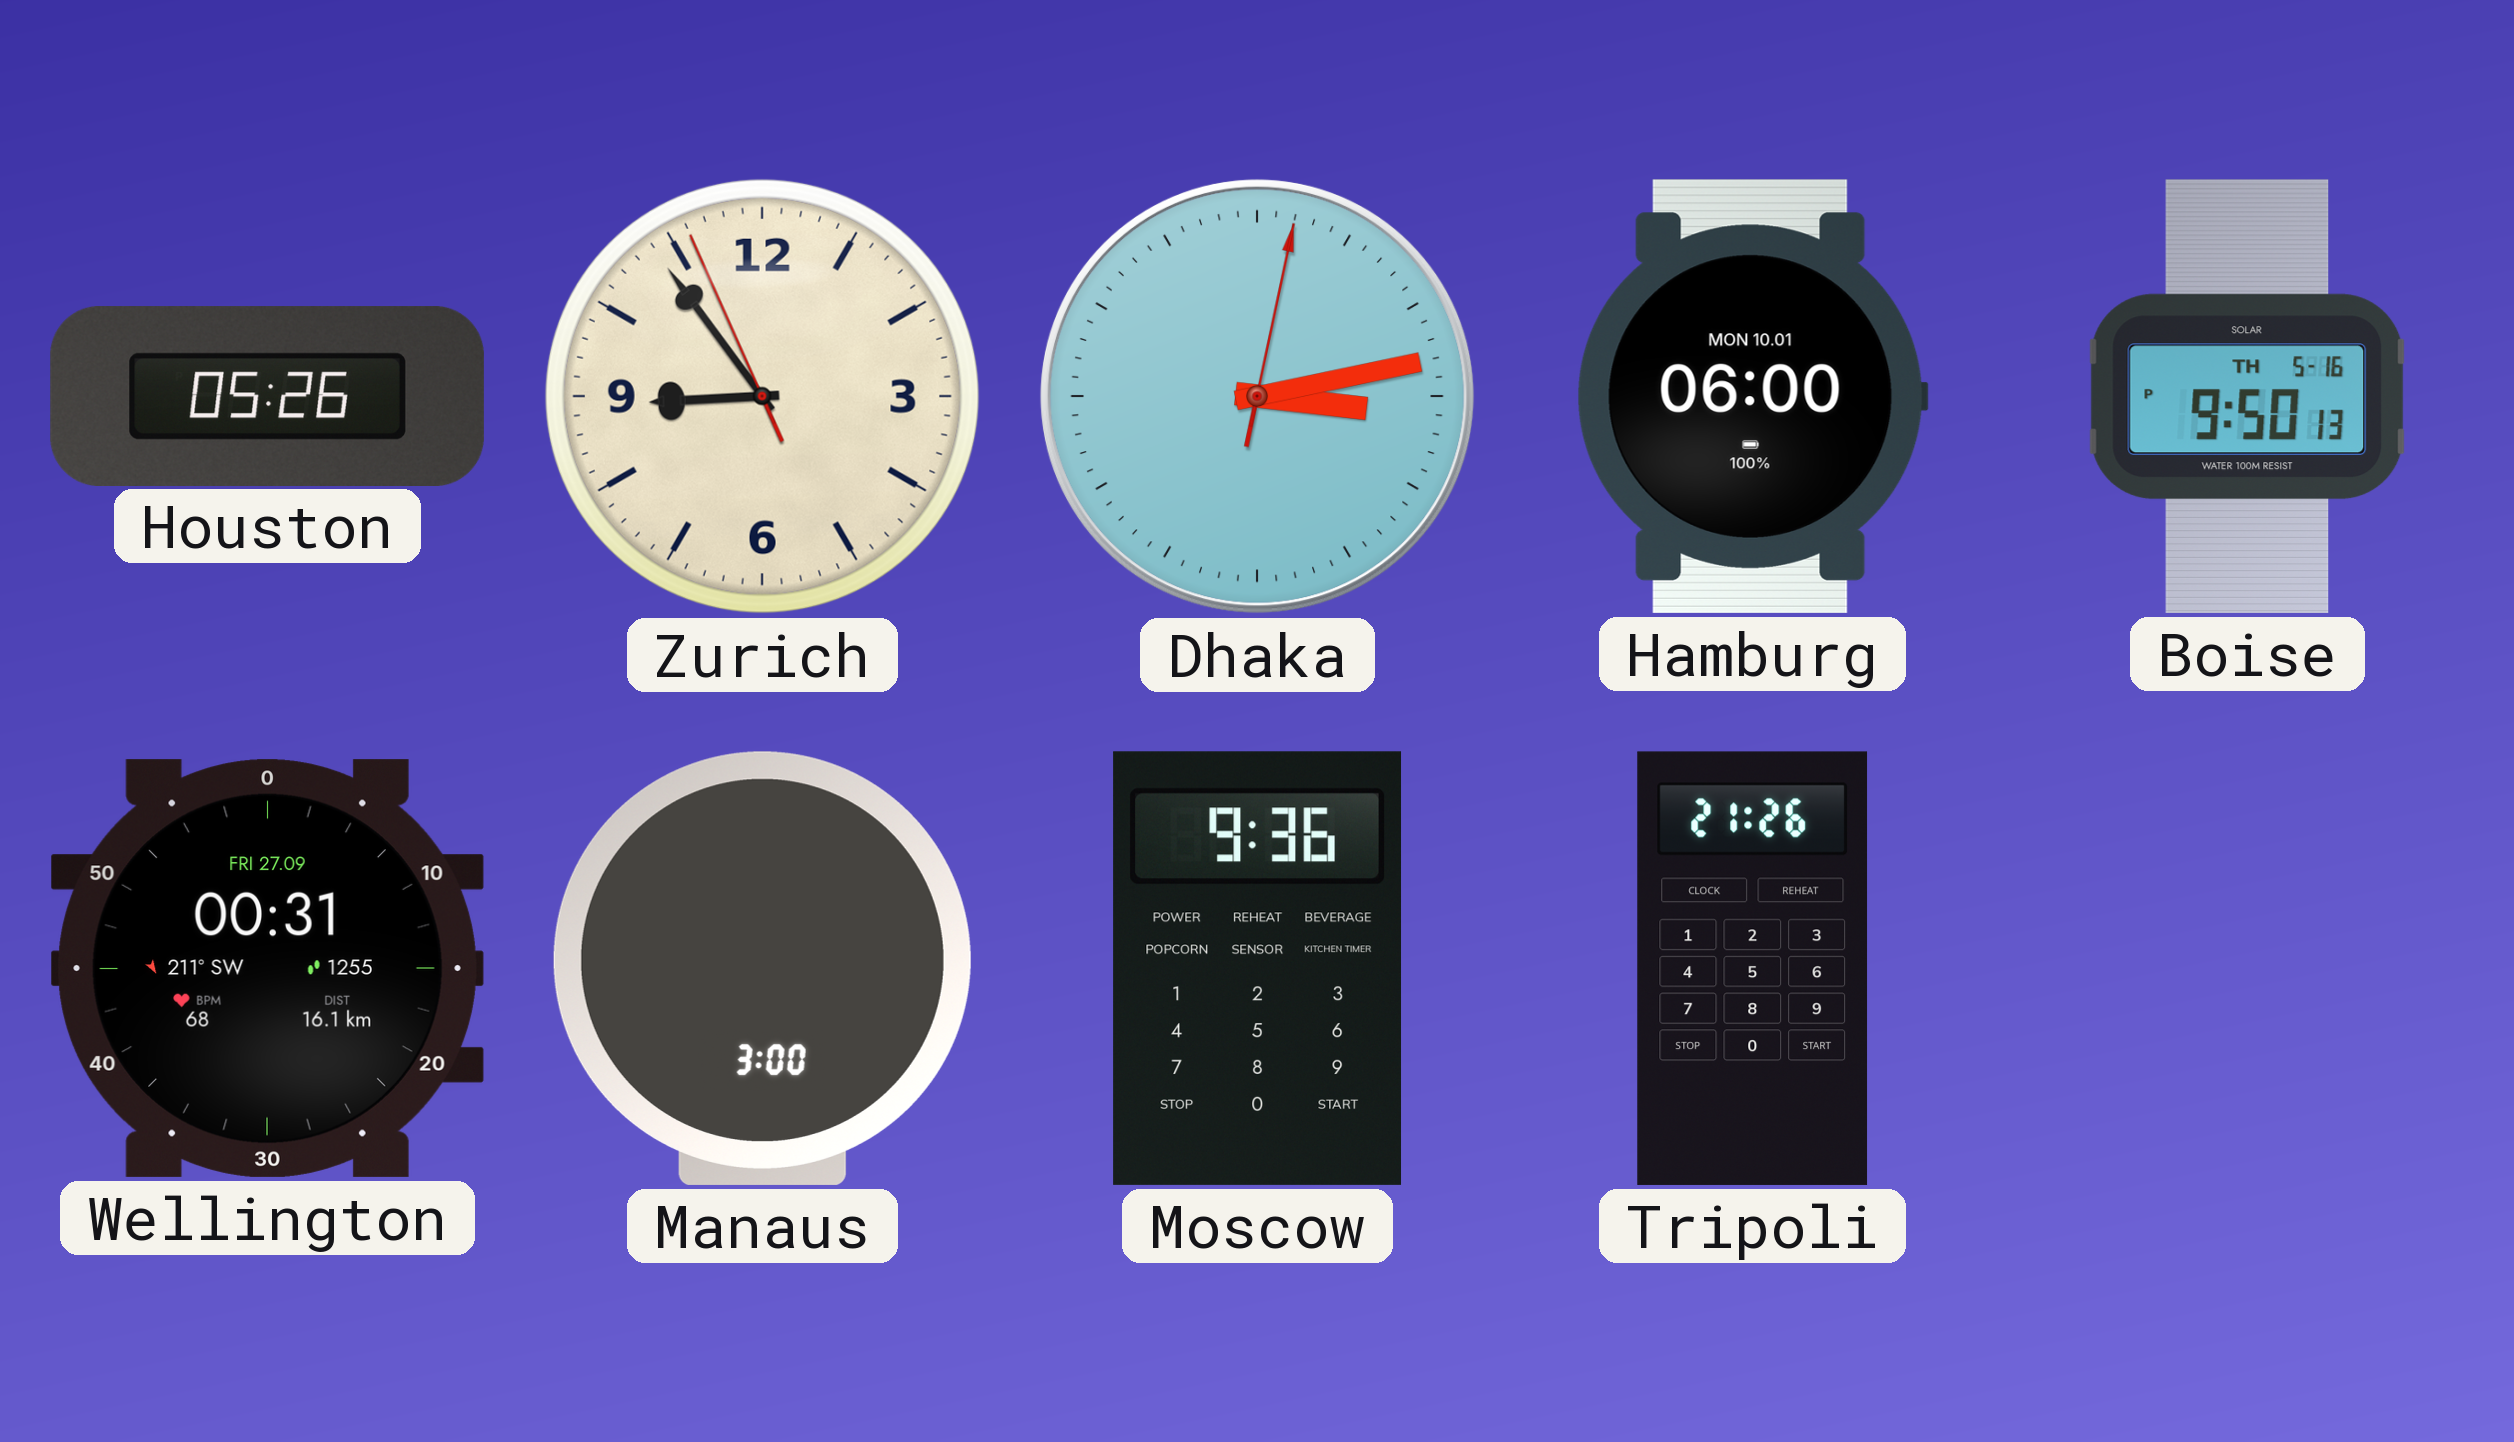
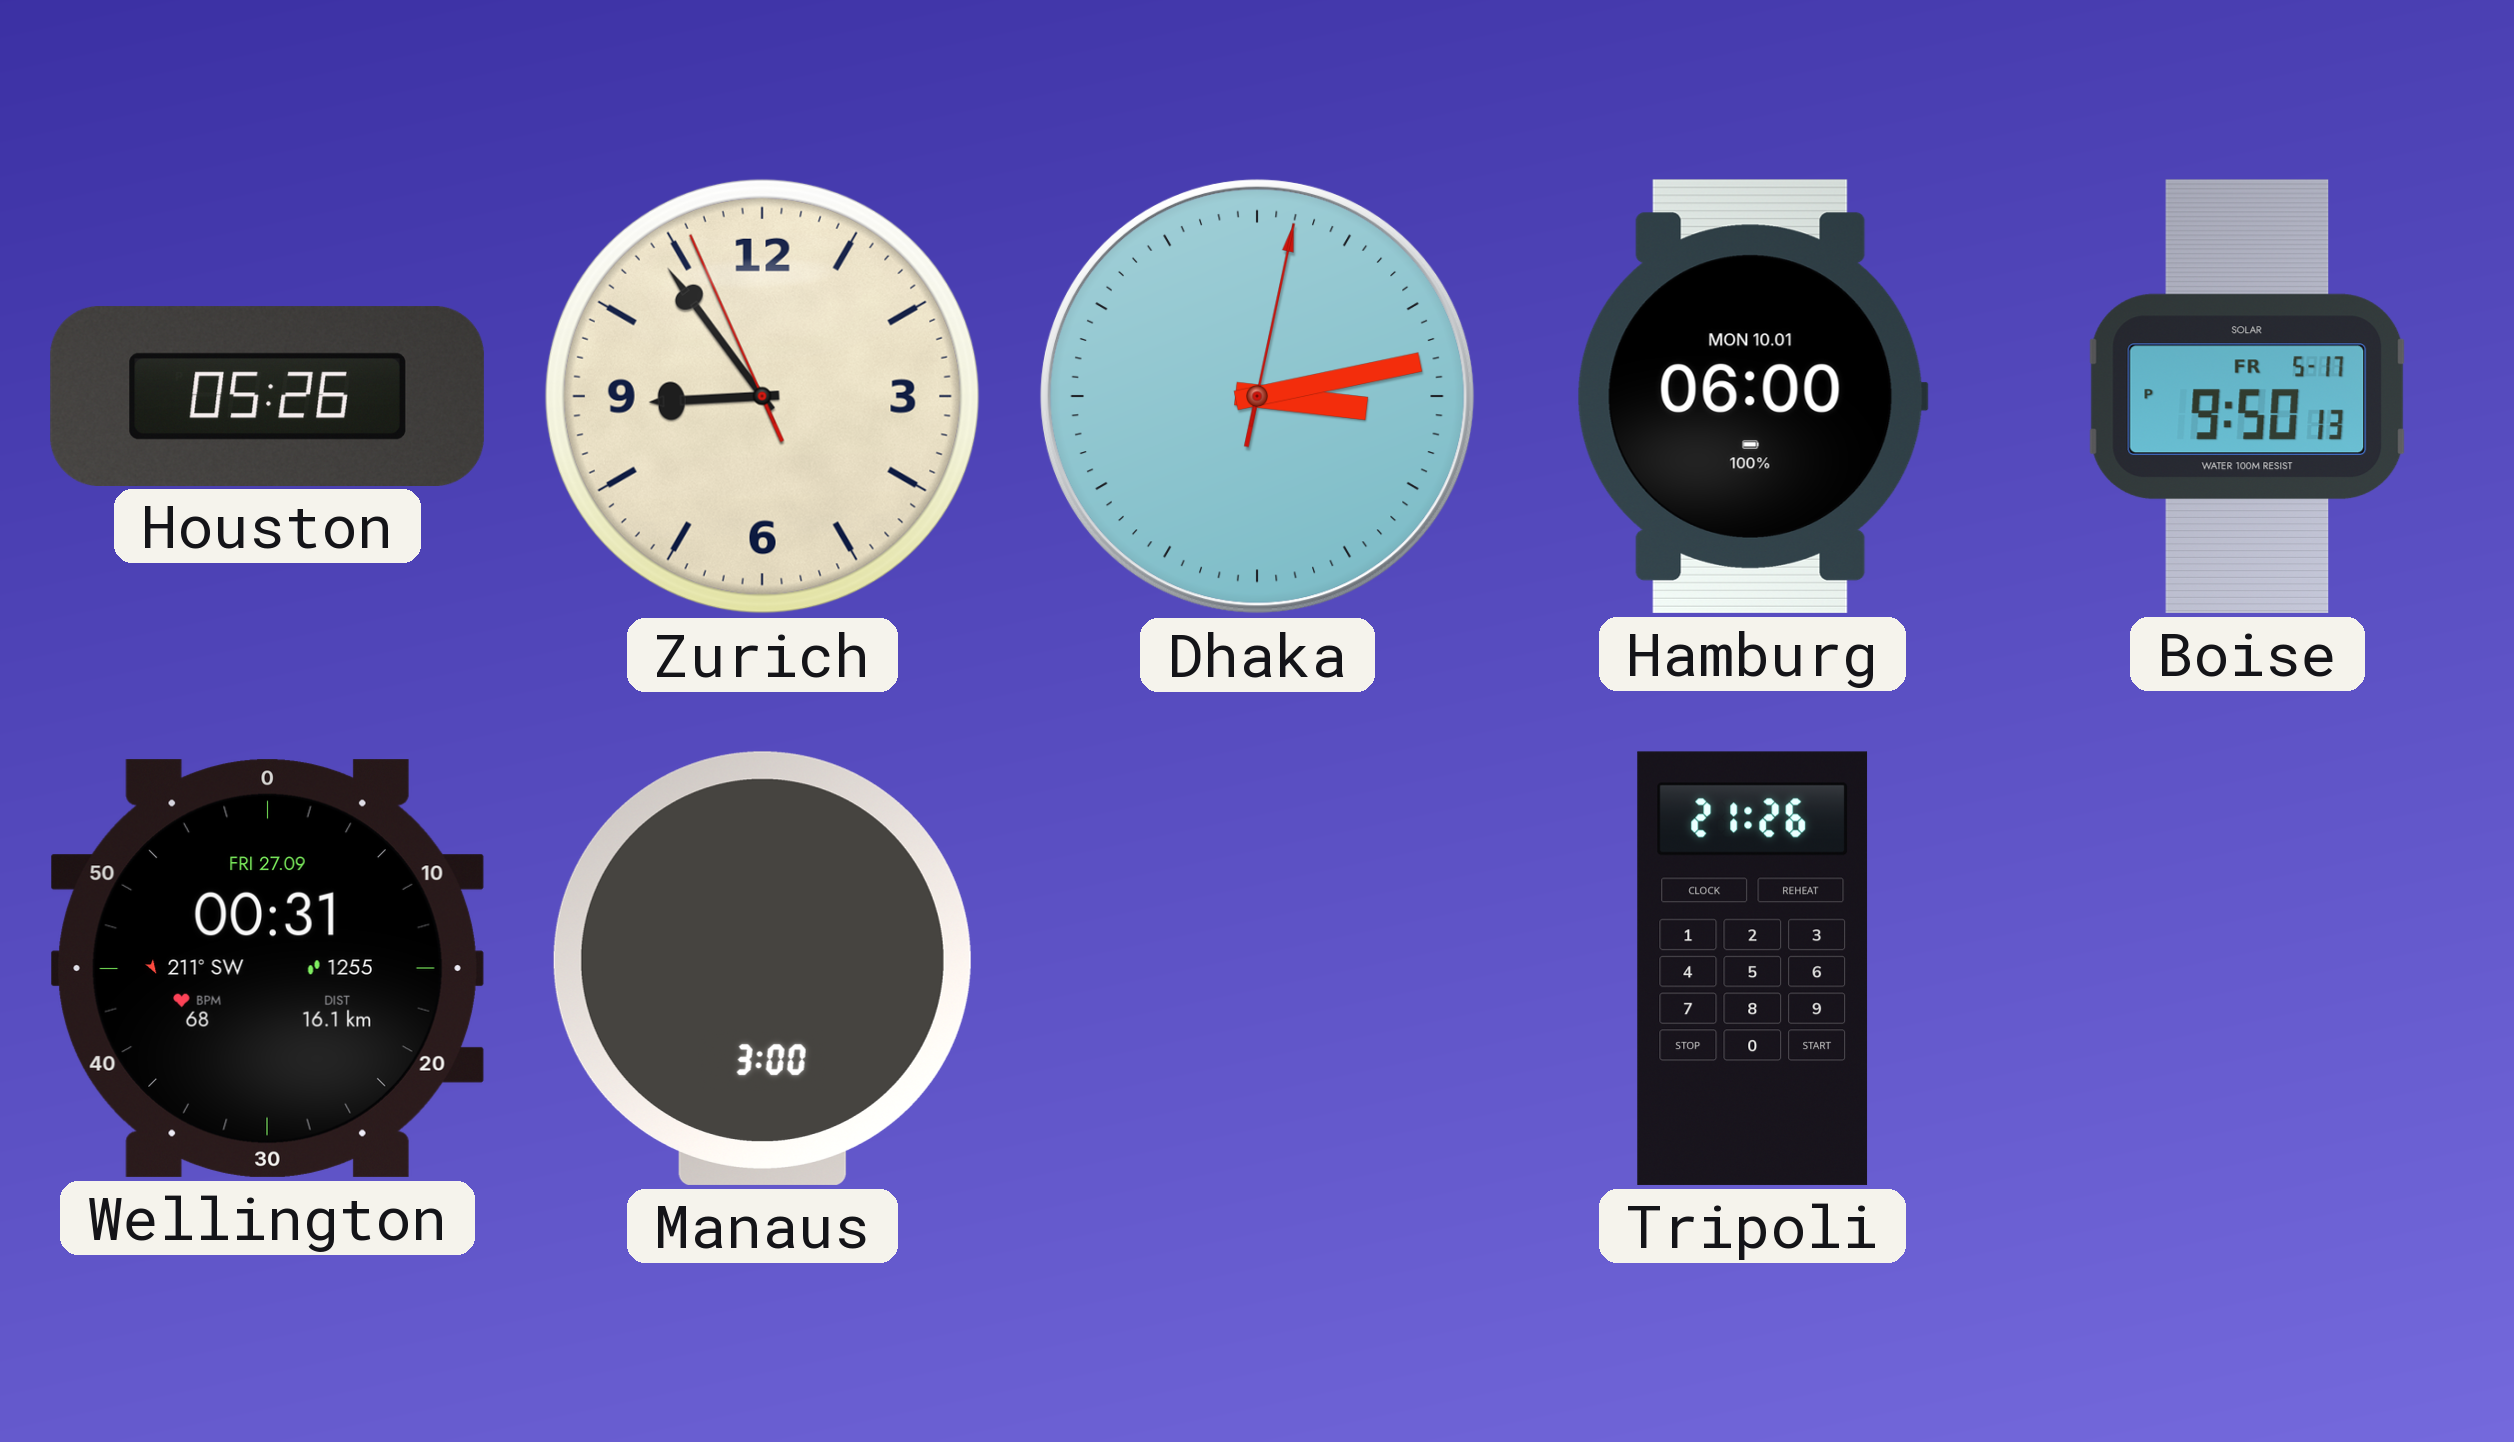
Boise date: TH 5-16 -> FR 5-17 (2247, 396)
Moscow: 9:36 -> none (1258, 968)
